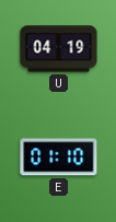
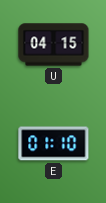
U: 04:19 -> 04:15 (54, 45)
